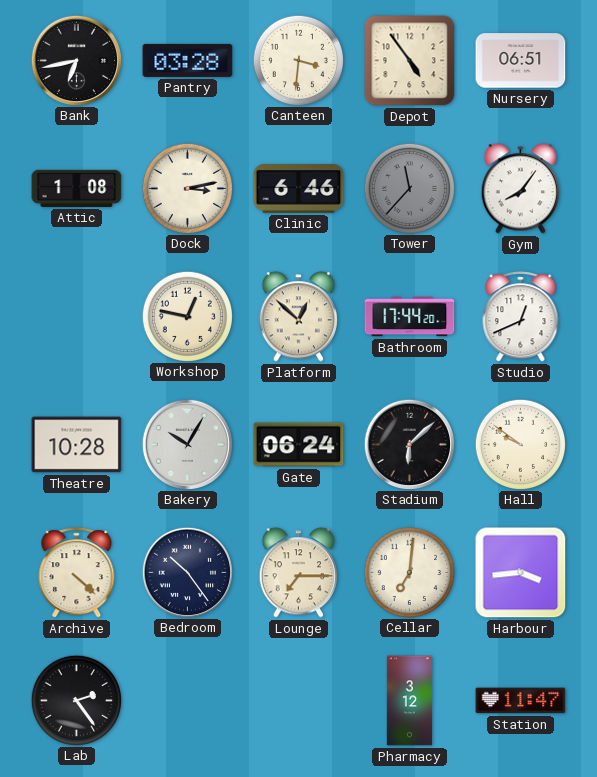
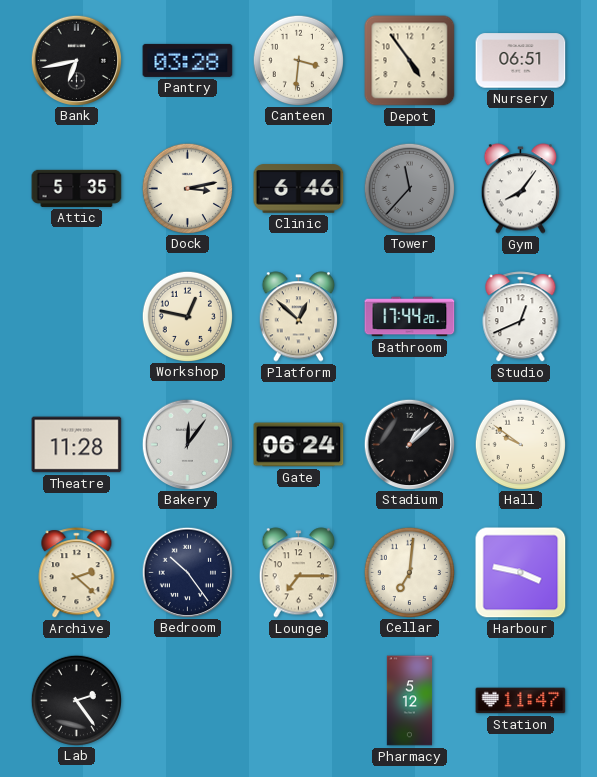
Attic: 1:08 -> 5:35 (77, 188)
Theatre: 10:28 -> 11:28 (77, 445)
Bakery: 10:05 -> 12:06 (187, 444)
Stadium: 6:08 -> 1:08 (409, 444)
Archive: 4:22 -> 2:22 (77, 573)
Harbour: 3:44 -> 3:47 (521, 573)
Pharmacy: 3:12 -> 5:12 (410, 701)
